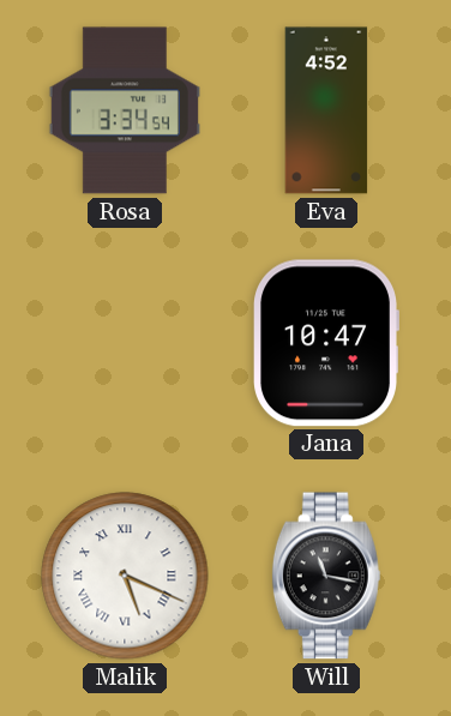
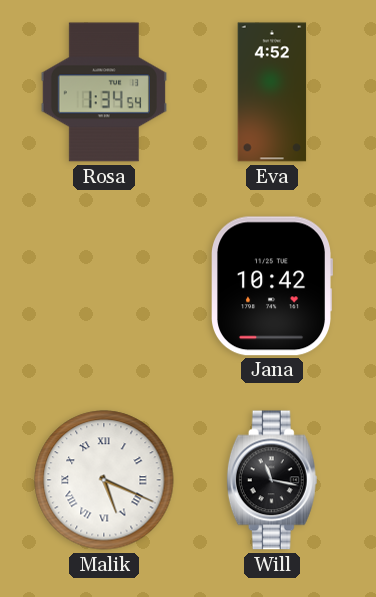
Rosa: 3:34 -> 1:34 (104, 92)
Jana: 10:47 -> 10:42 (272, 286)
